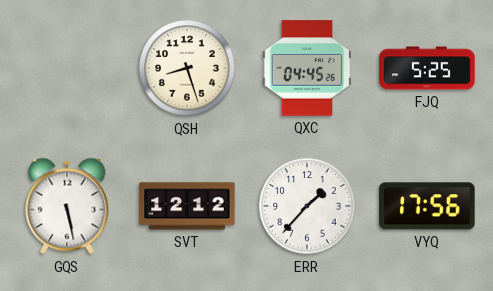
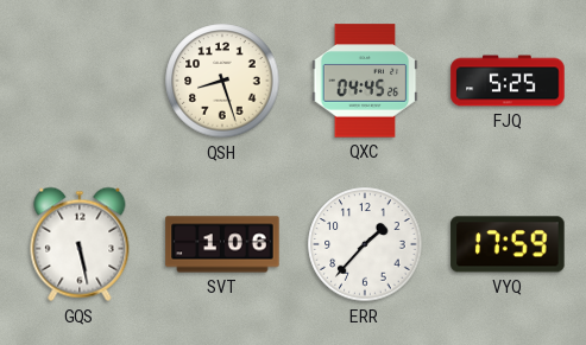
SVT: 12:12 -> 1:06 (222, 244)
VYQ: 17:56 -> 17:59 (508, 244)
